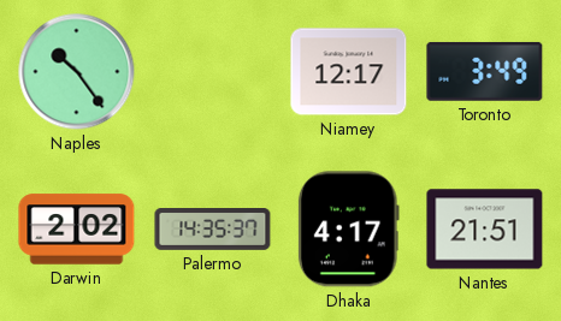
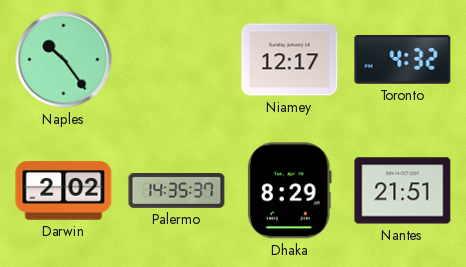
Toronto: 3:49 -> 4:32 (403, 59)
Dhaka: 4:17 -> 8:29 (289, 191)
